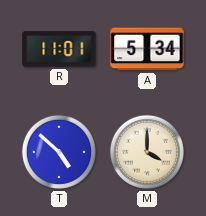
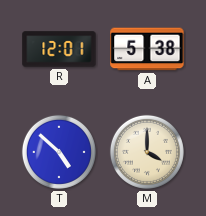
R: 11:01 -> 12:01 (59, 49)
A: 5:34 -> 5:38 (147, 49)
